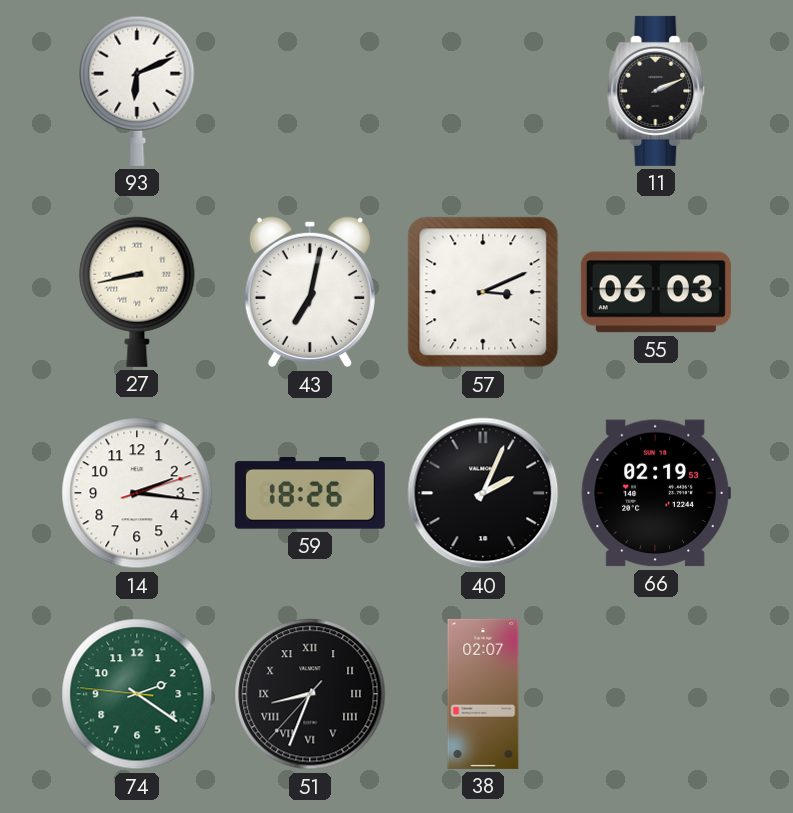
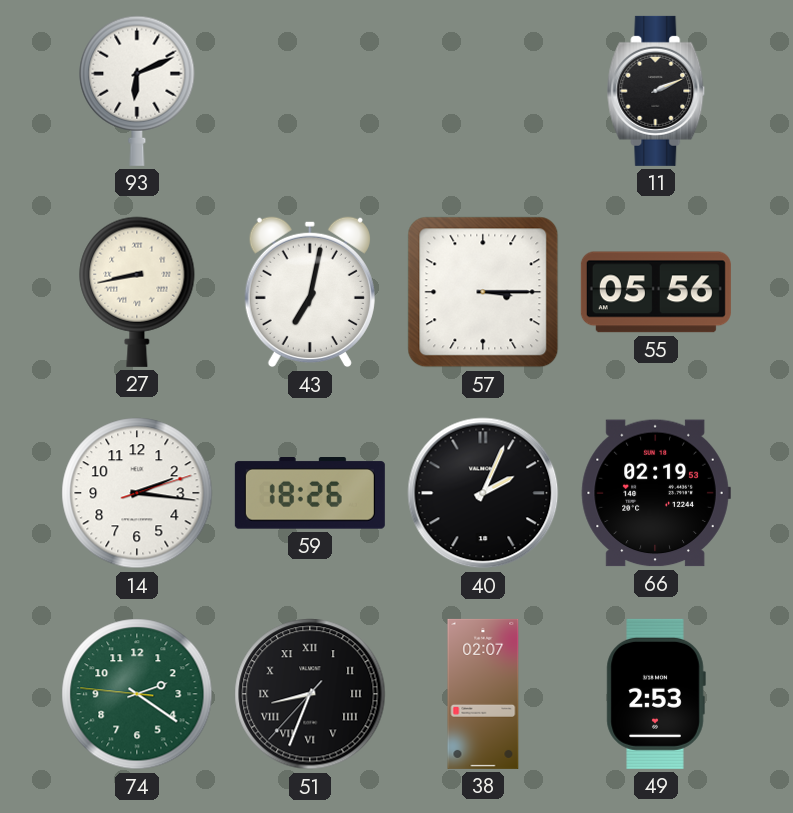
57: 3:11 -> 3:15 (483, 292)
55: 06:03 -> 05:56 (656, 292)
49: none -> 2:53 (656, 694)
